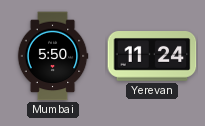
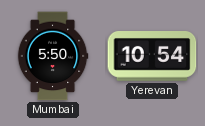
Yerevan: 11:24 -> 10:54 (152, 57)
